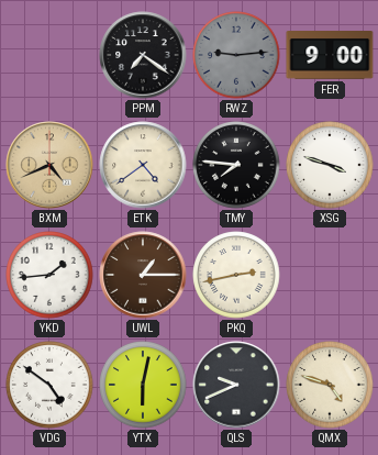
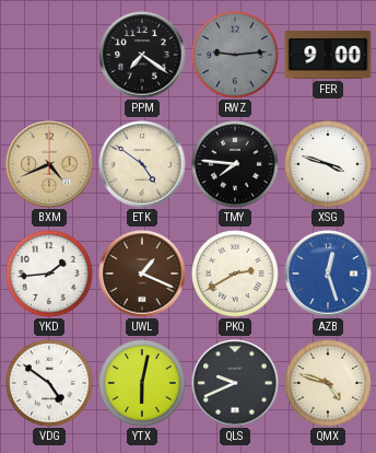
ETK: 4:39 -> 4:51 (142, 164)
UWL: 1:15 -> 1:19 (142, 274)
PKQ: 2:43 -> 2:40 (235, 274)
AZB: none -> 12:27 (328, 274)
